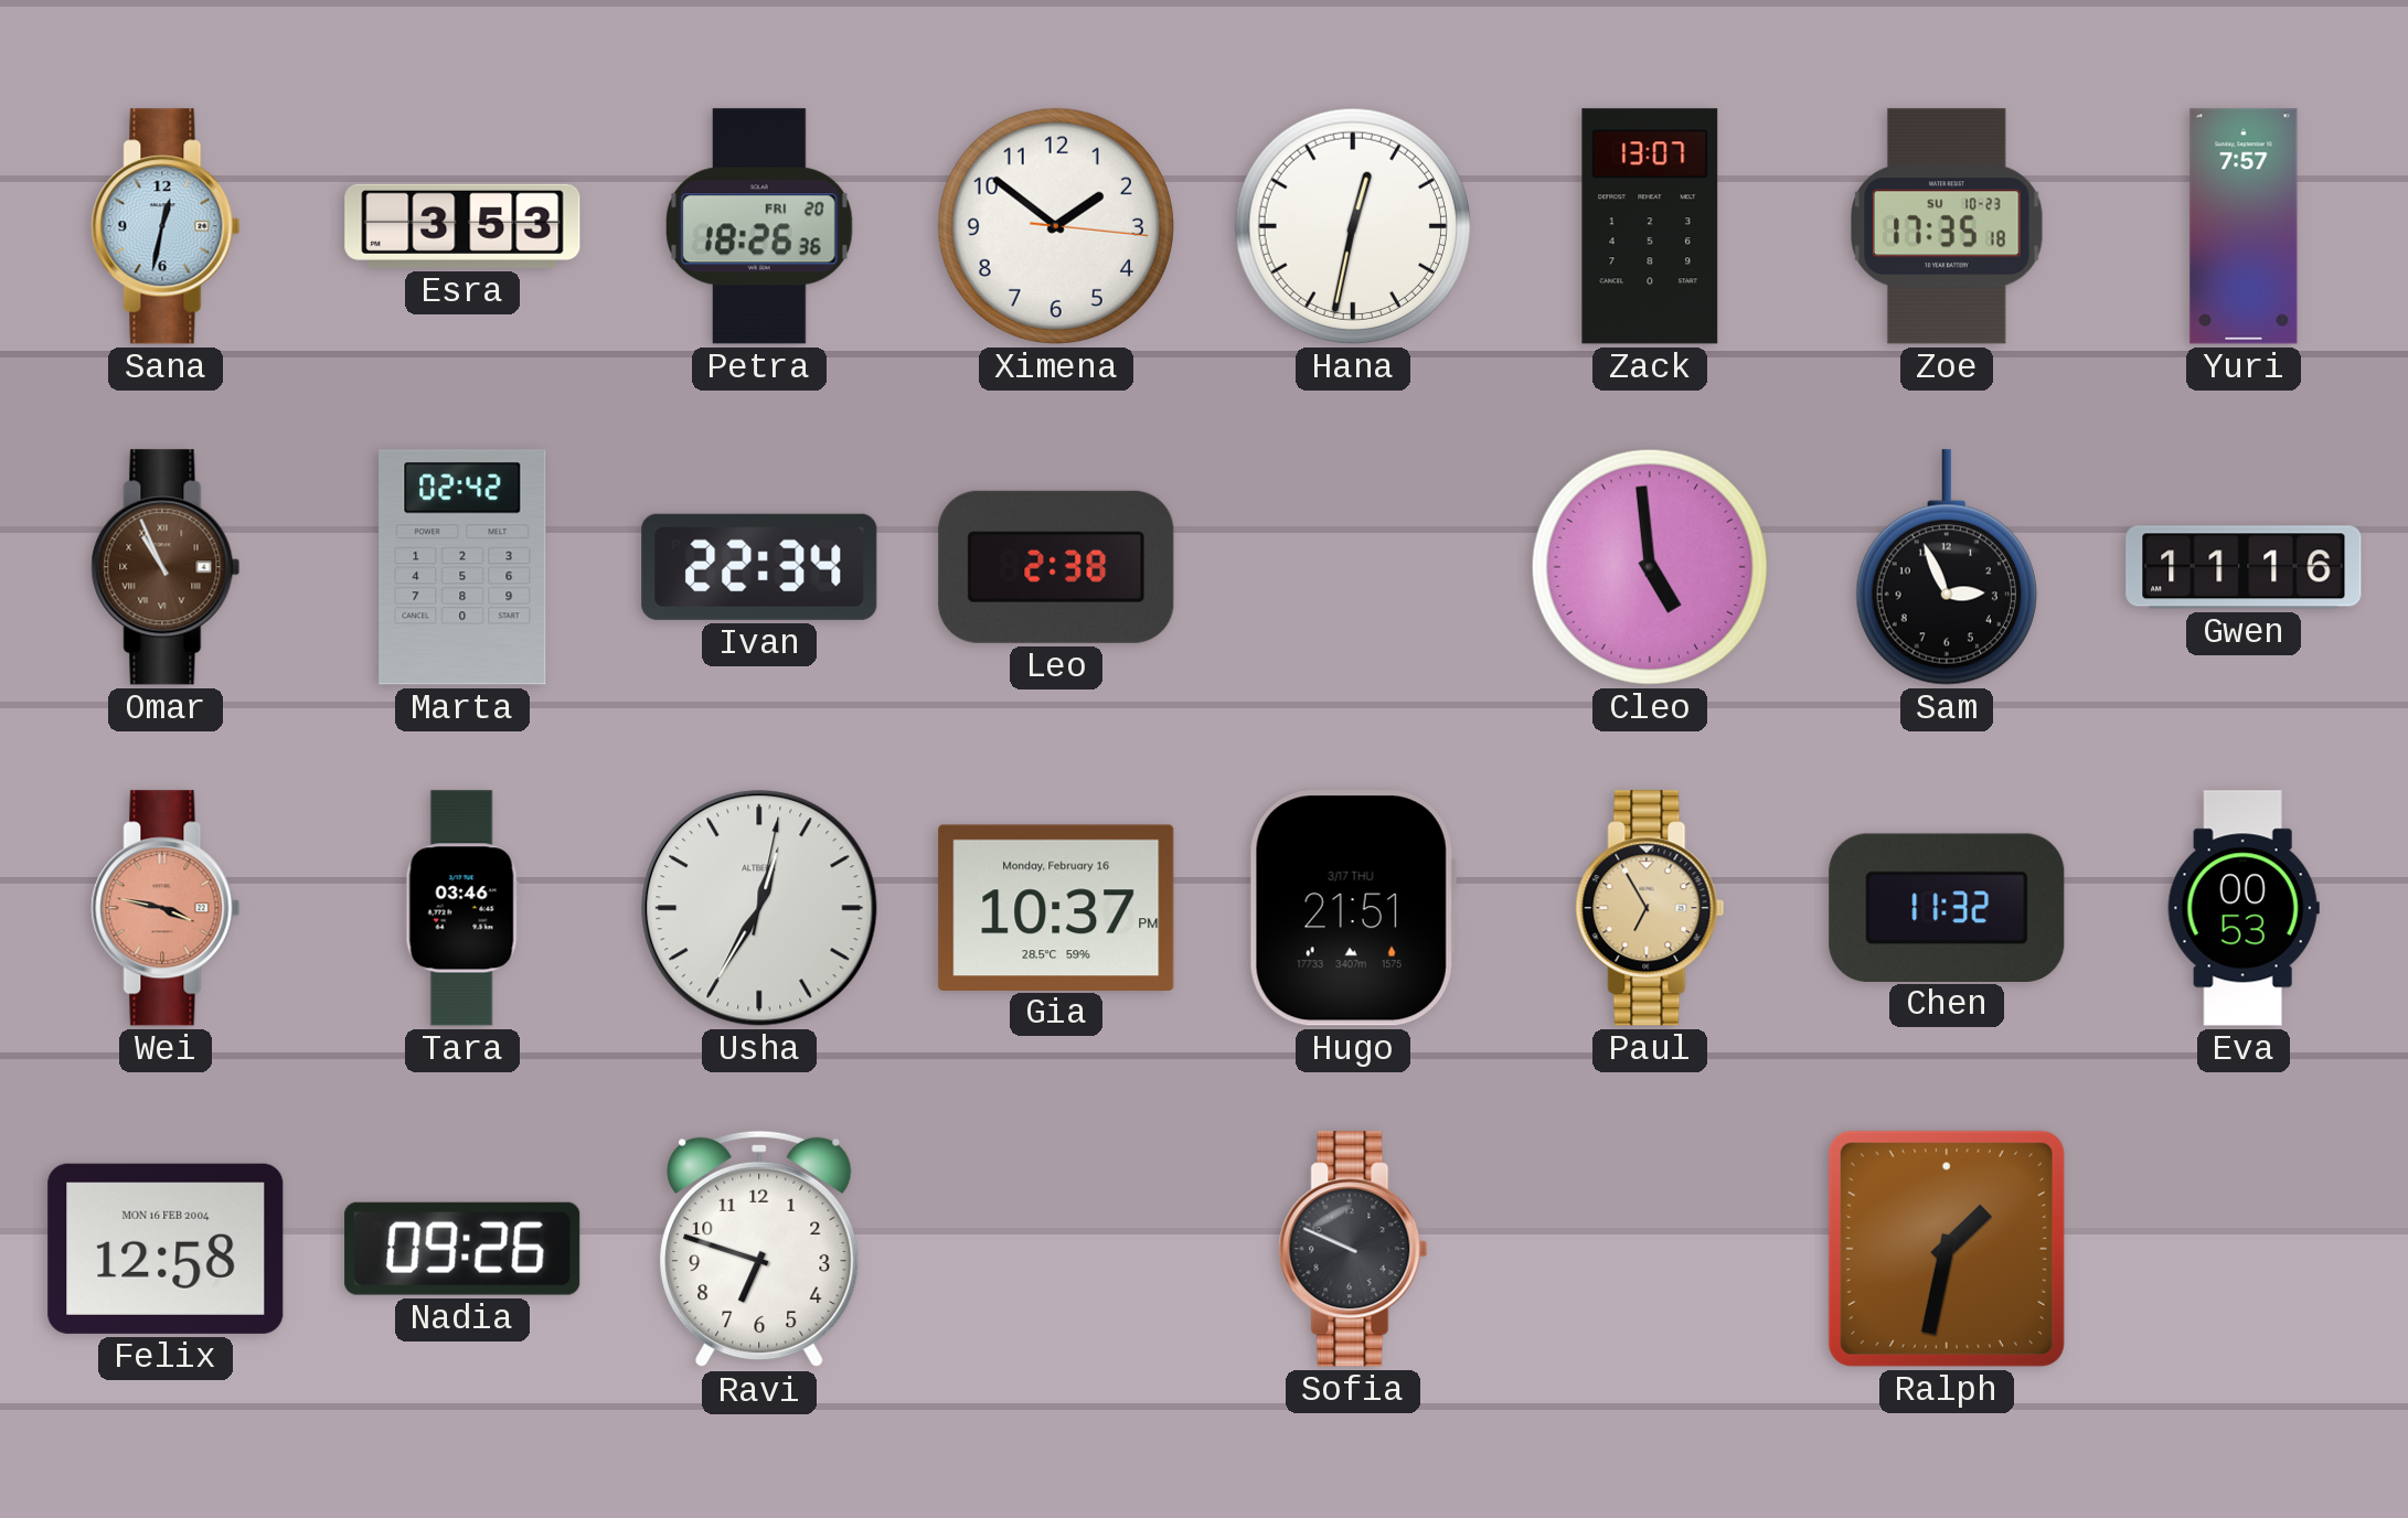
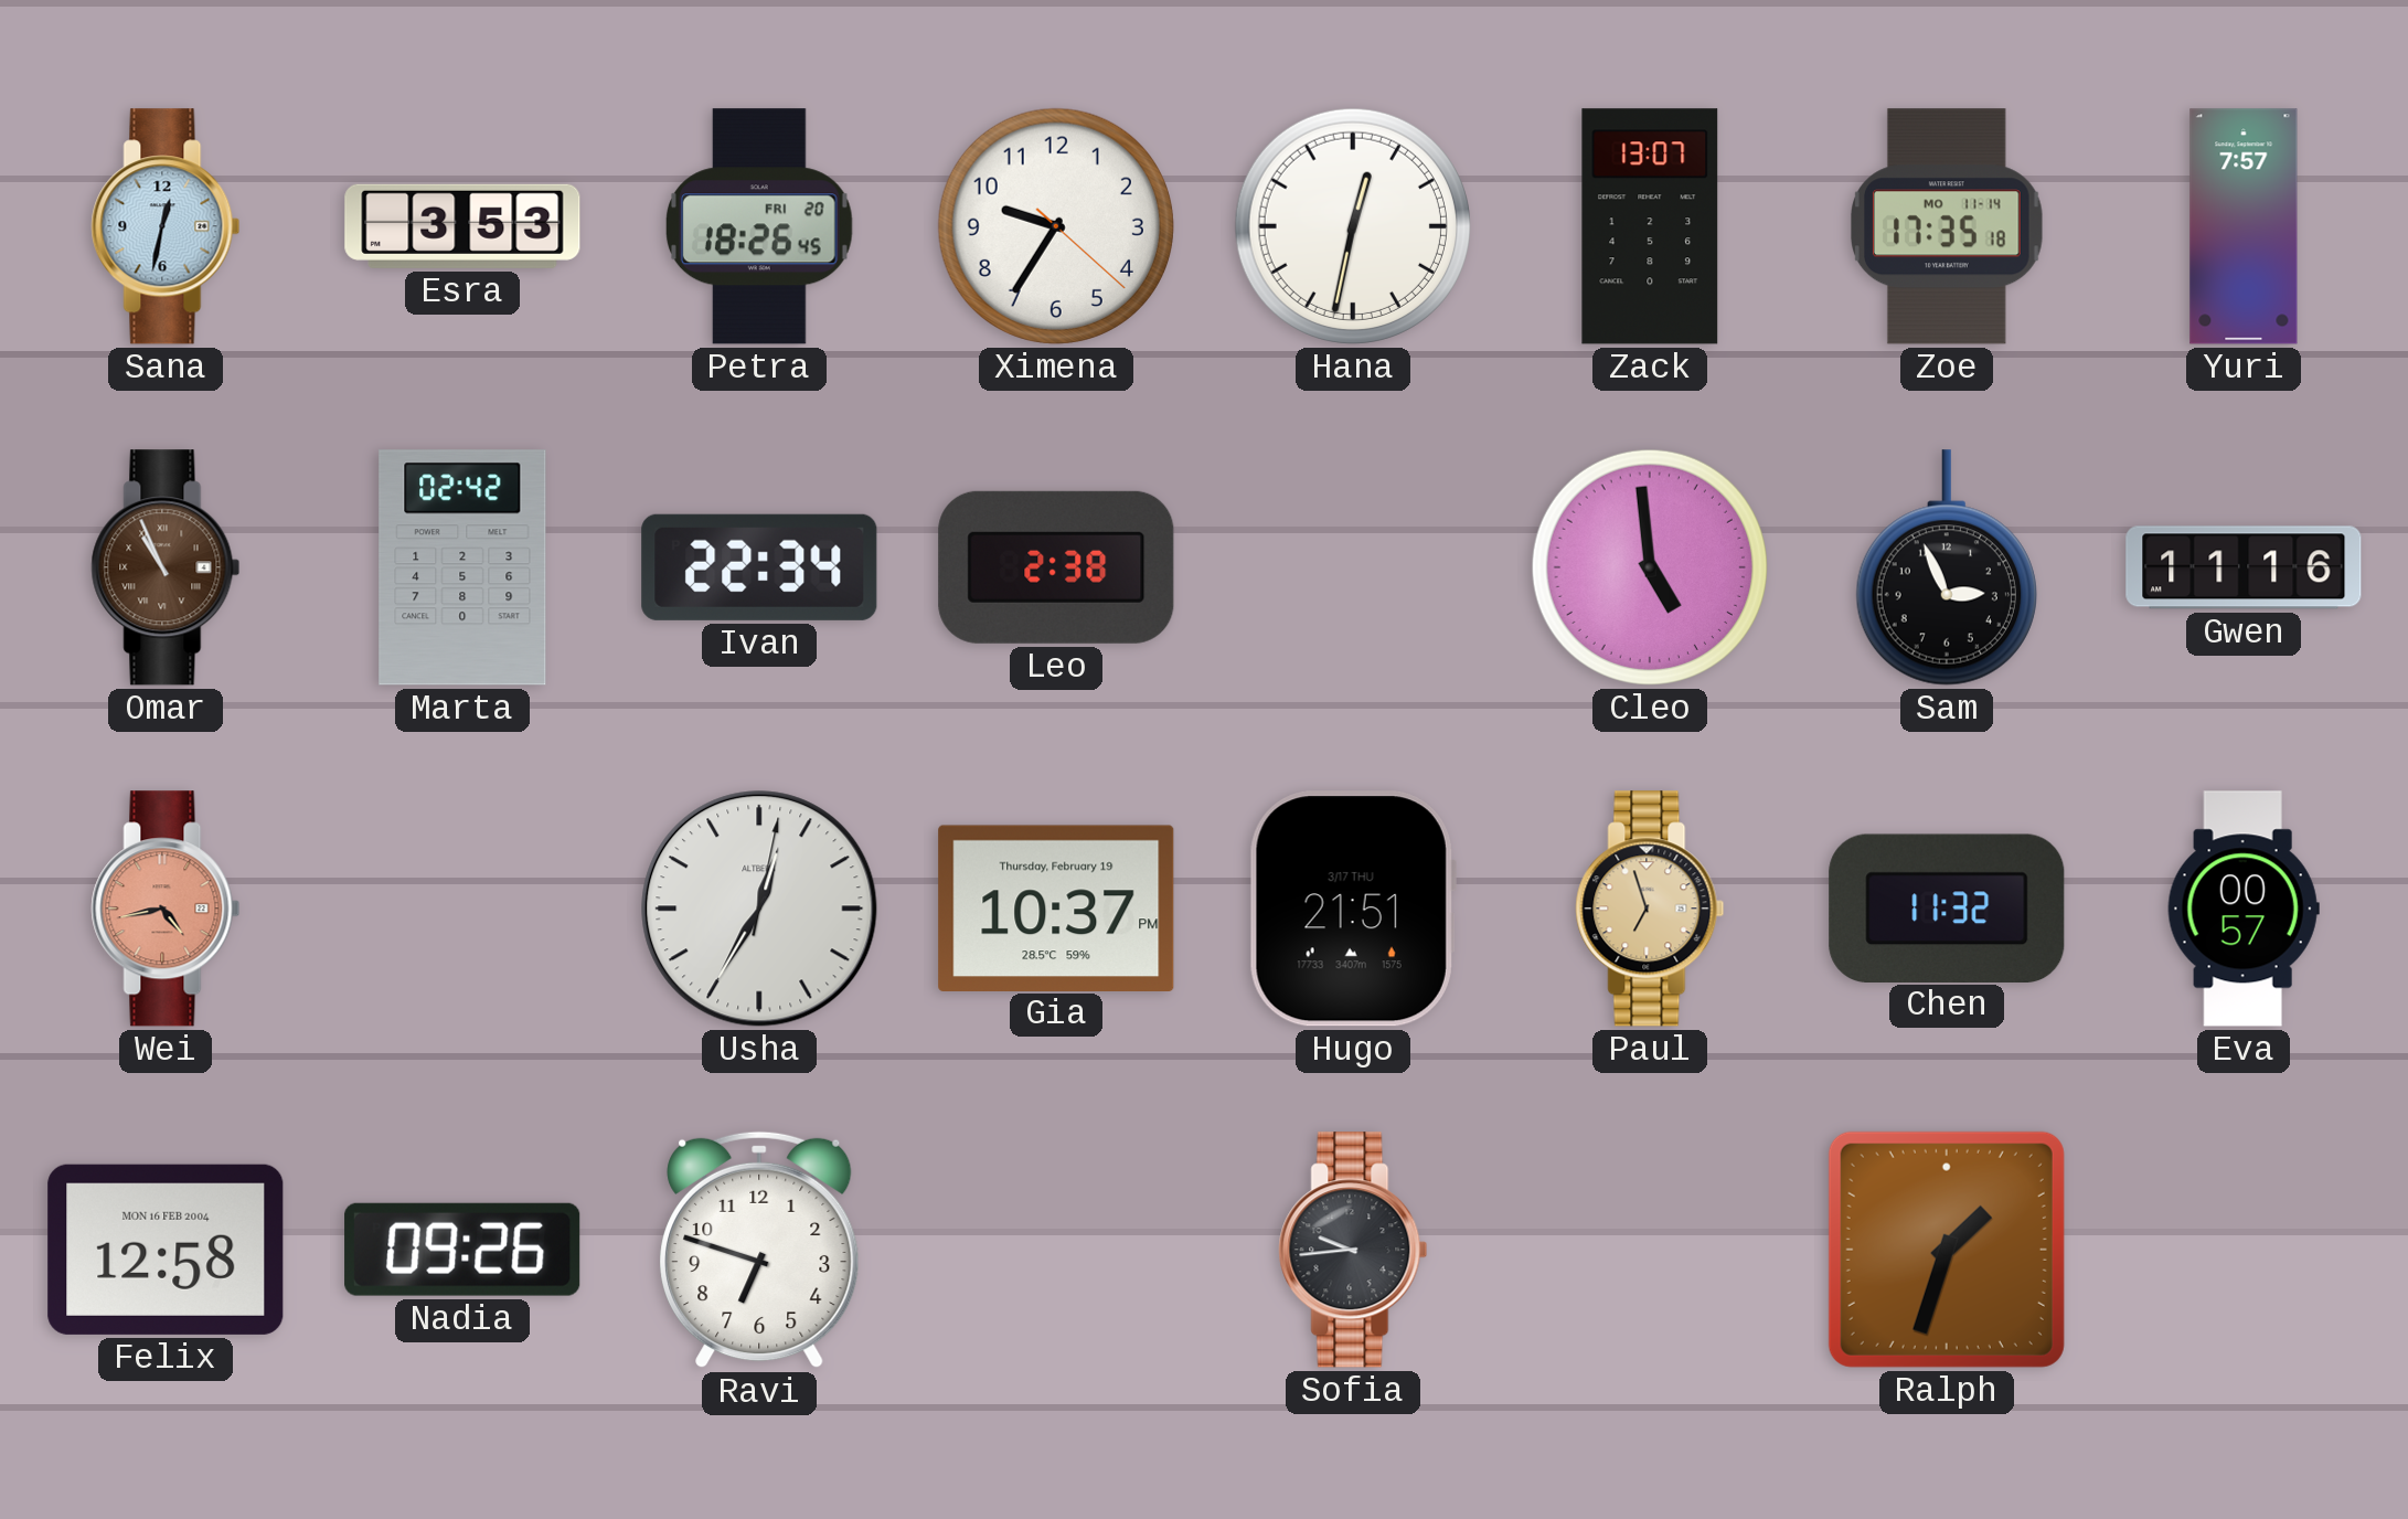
Petra: 18:26:36 -> 18:26:45 (759, 226)
Ximena: 1:51 -> 9:35 (1056, 226)
Zoe date: SU 10-23 -> MO 11-14 (1948, 226)
Wei: 3:47 -> 4:43 (166, 909)
Tara: 03:46 -> none (462, 908)
Gia date: Monday, February 16 -> Thursday, February 19 (1056, 907)
Paul: 6:55 -> 6:57 (1650, 909)
Eva: 00:53 -> 00:57 (2244, 909)
Sofia: 9:49 -> 9:44 (1353, 1250)
Ralph: 1:32 -> 1:33 (1947, 1250)
